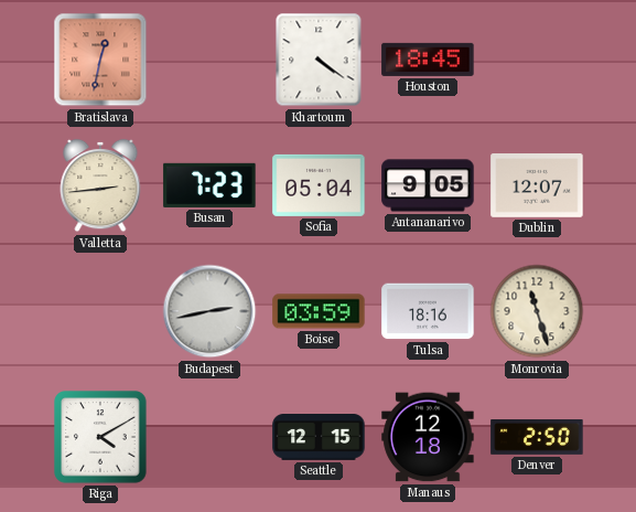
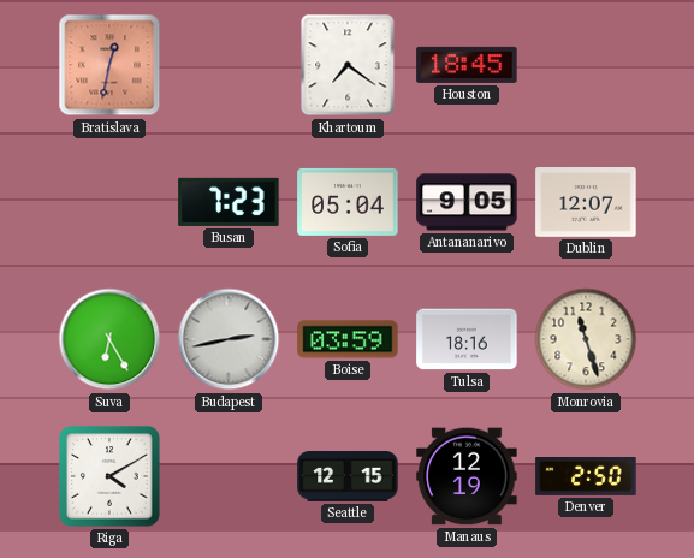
Khartoum: 4:21 -> 7:21 (348, 65)
Valletta: 2:44 -> none (100, 185)
Suva: none -> 6:25 (109, 339)
Manaus: 12:18 -> 12:19 (467, 476)
